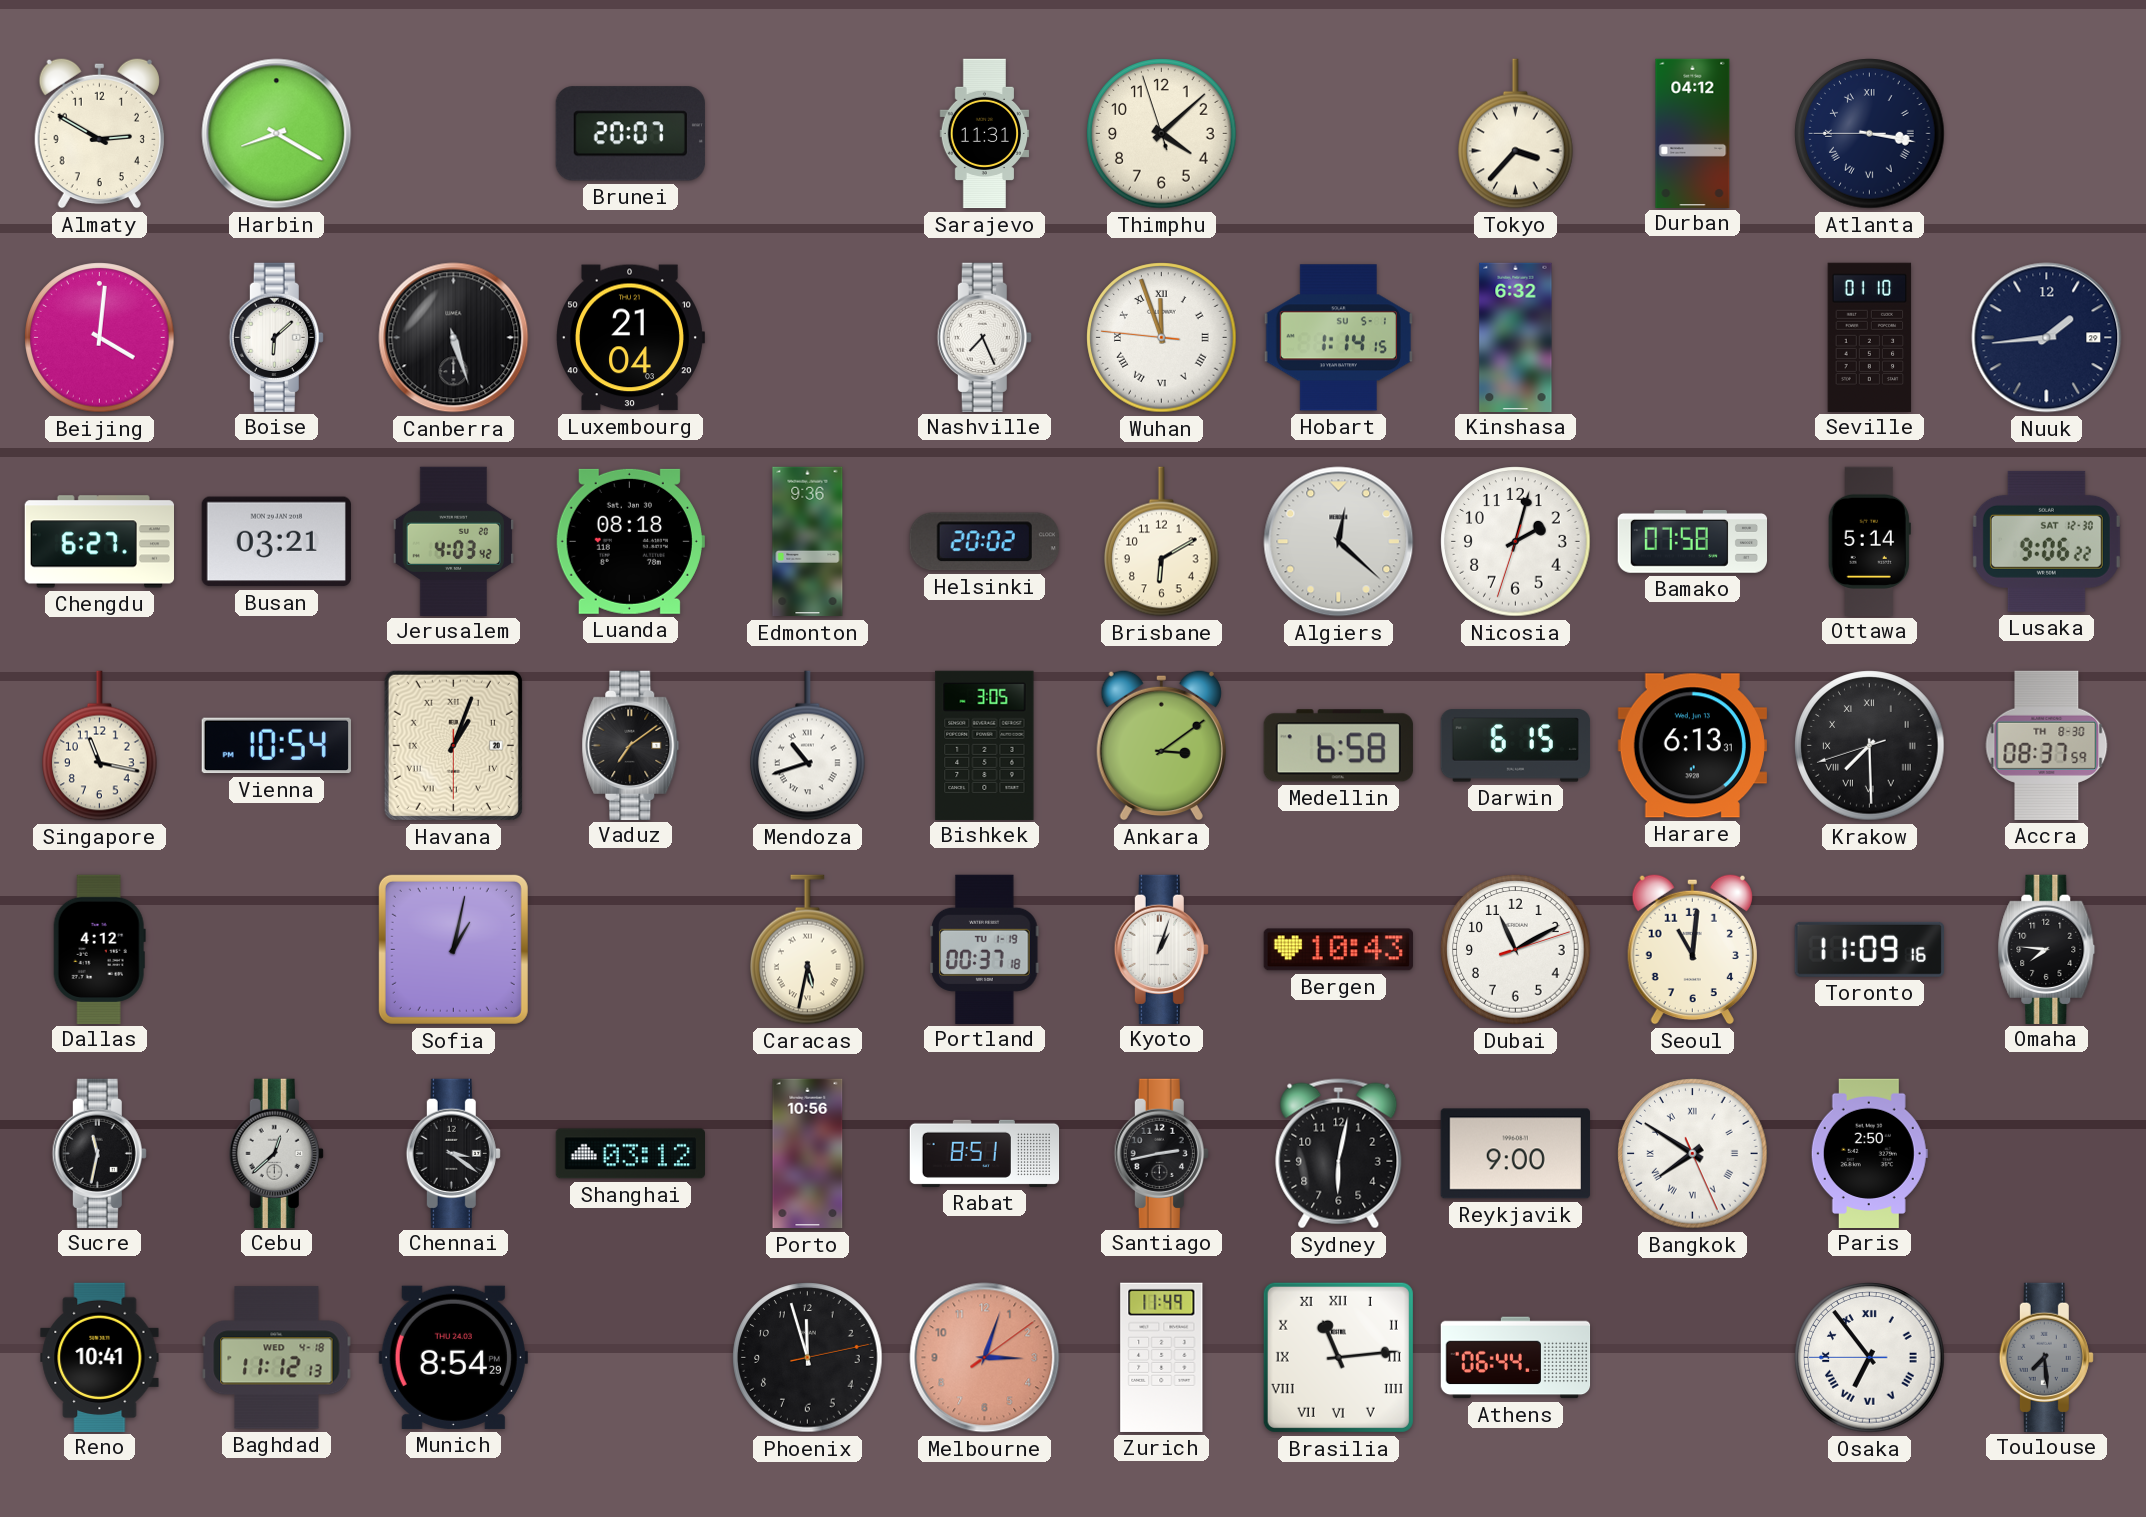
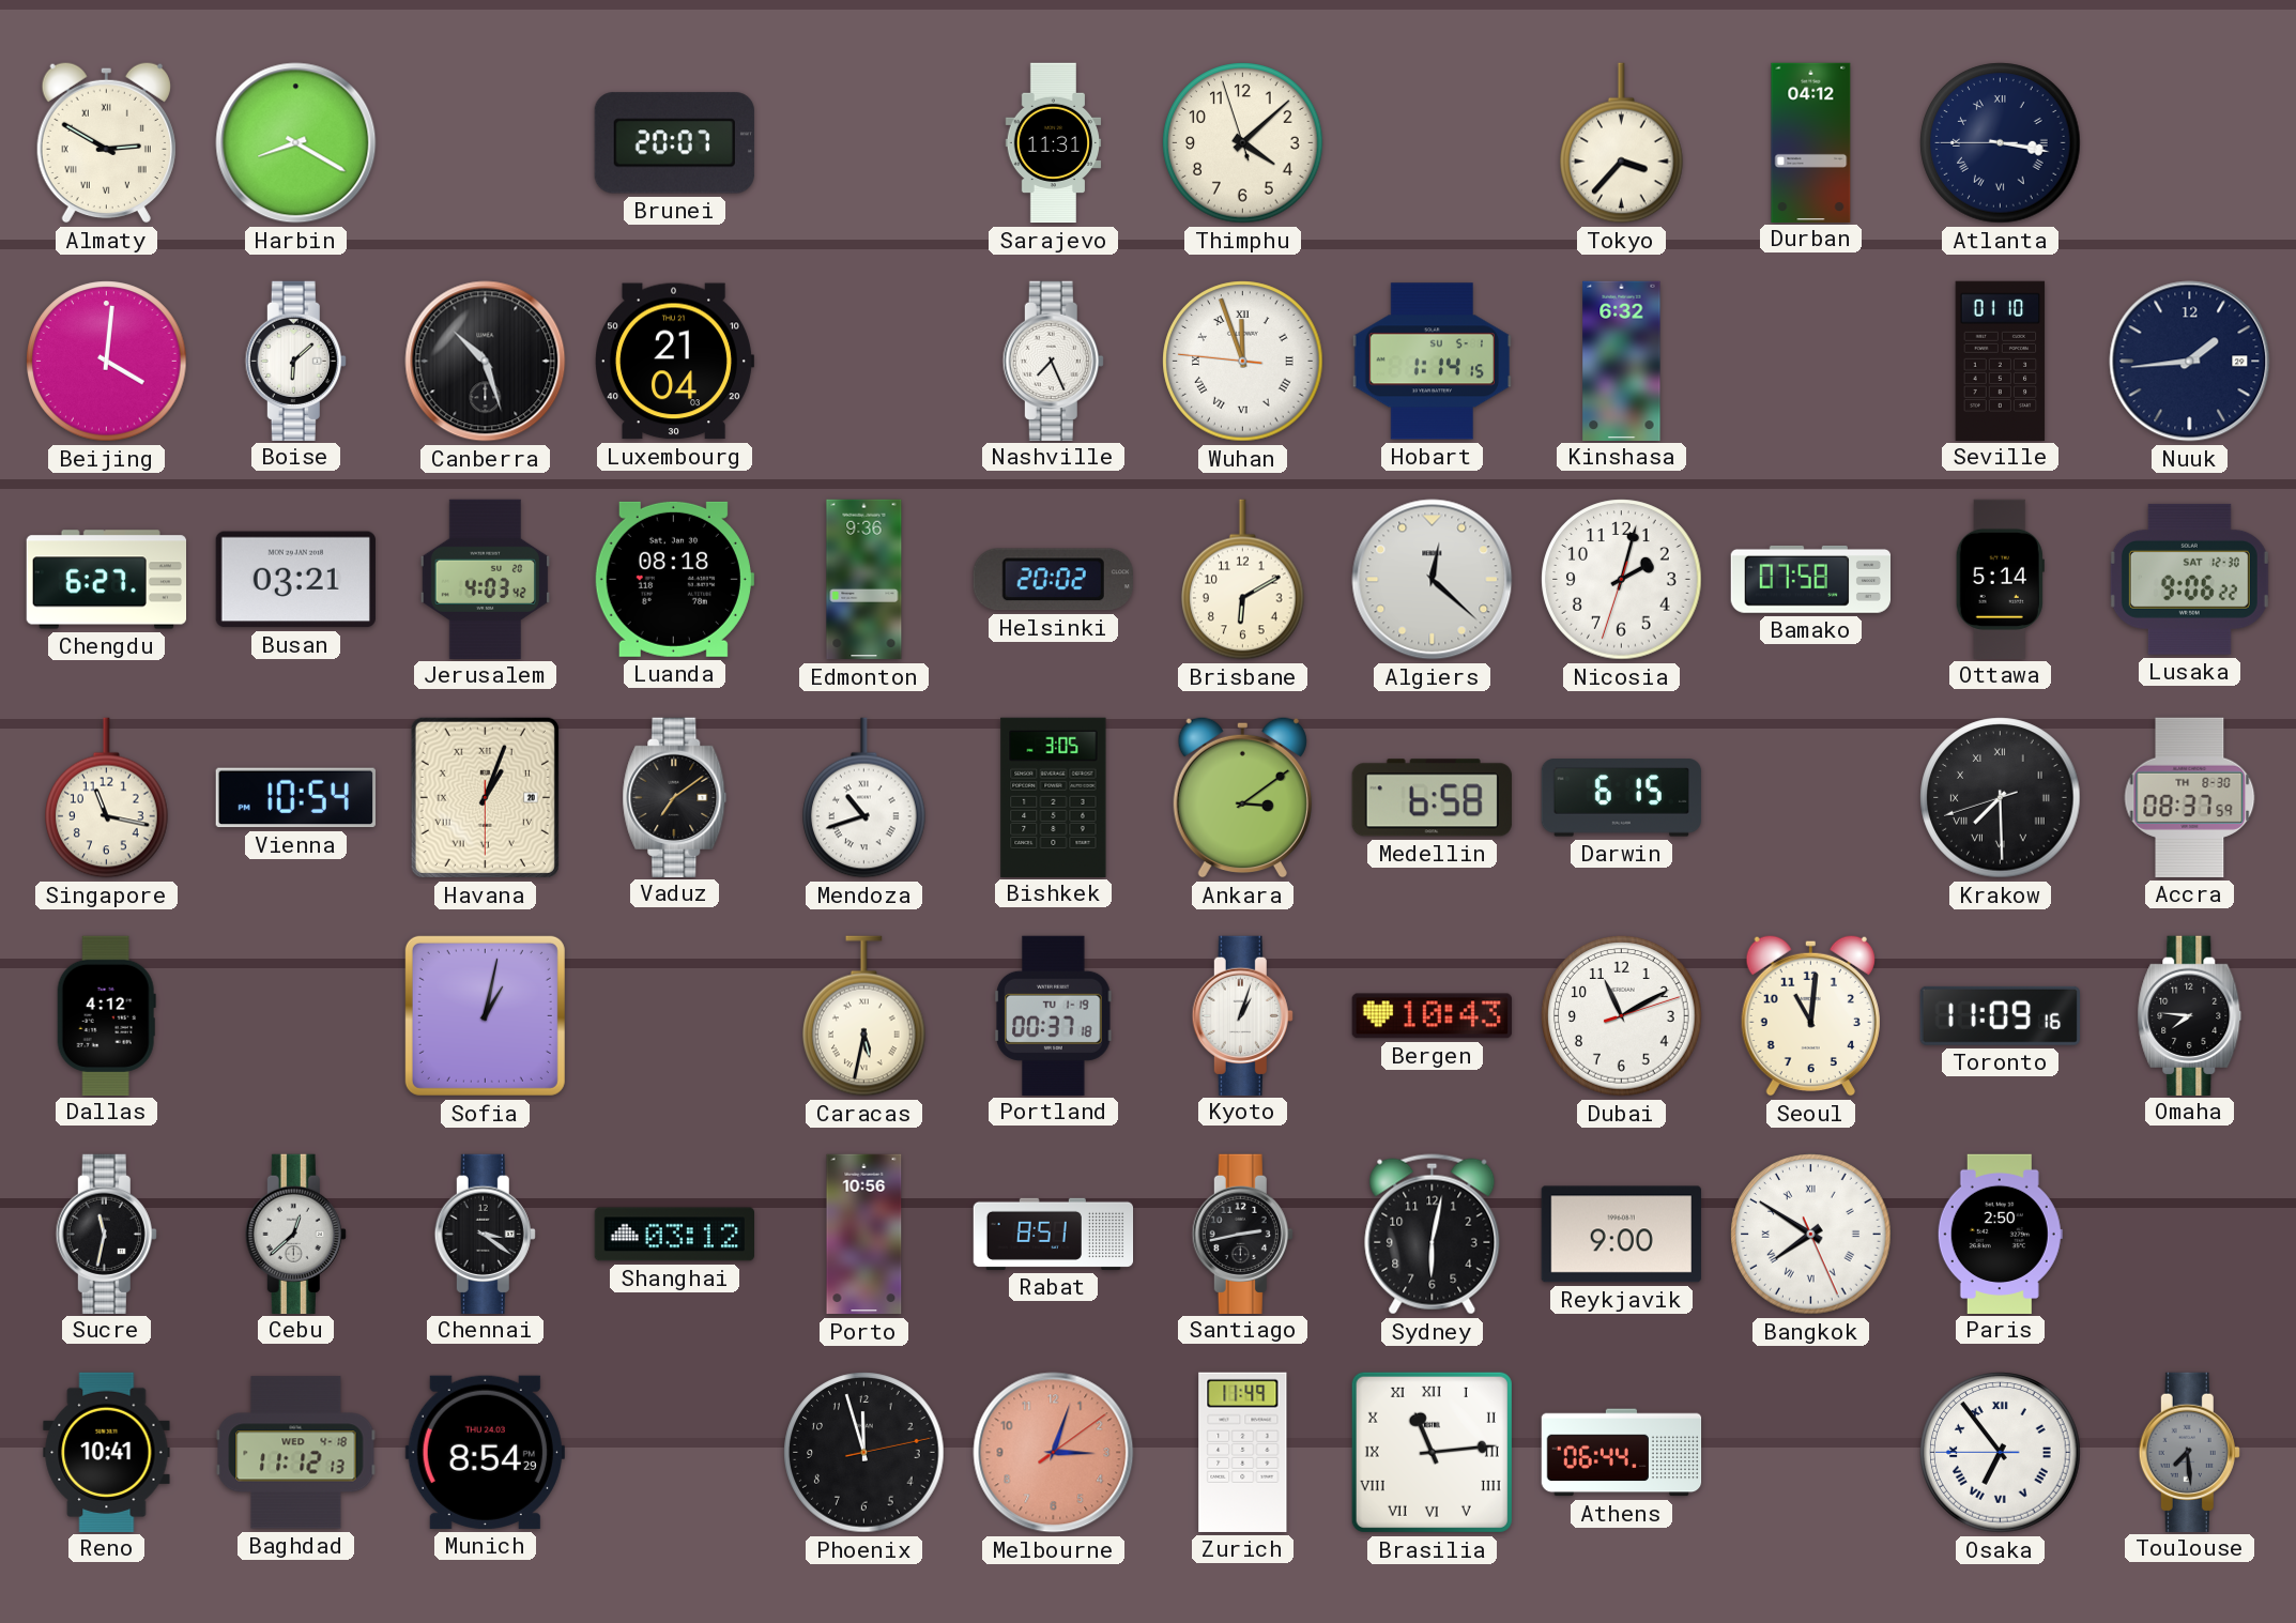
Almaty numerals: Arabic -> Roman (106, 142)
Canberra: 5:27 -> 10:27 (486, 362)
Harare: 6:13 -> none (1692, 746)
